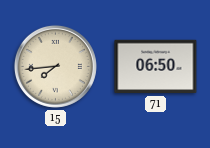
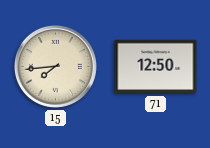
71: 06:50 -> 12:50 (156, 67)
